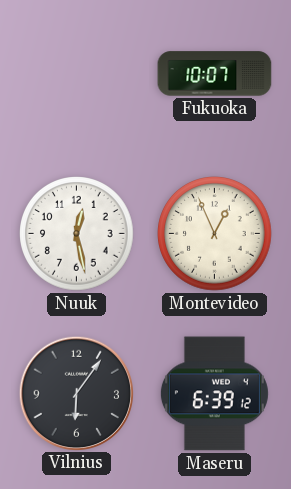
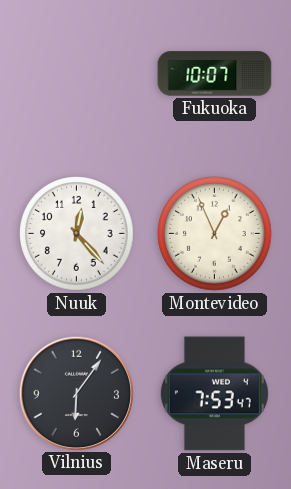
Nuuk: 12:28 -> 12:23 (77, 234)
Maseru: 6:39 -> 7:53 (214, 394)
